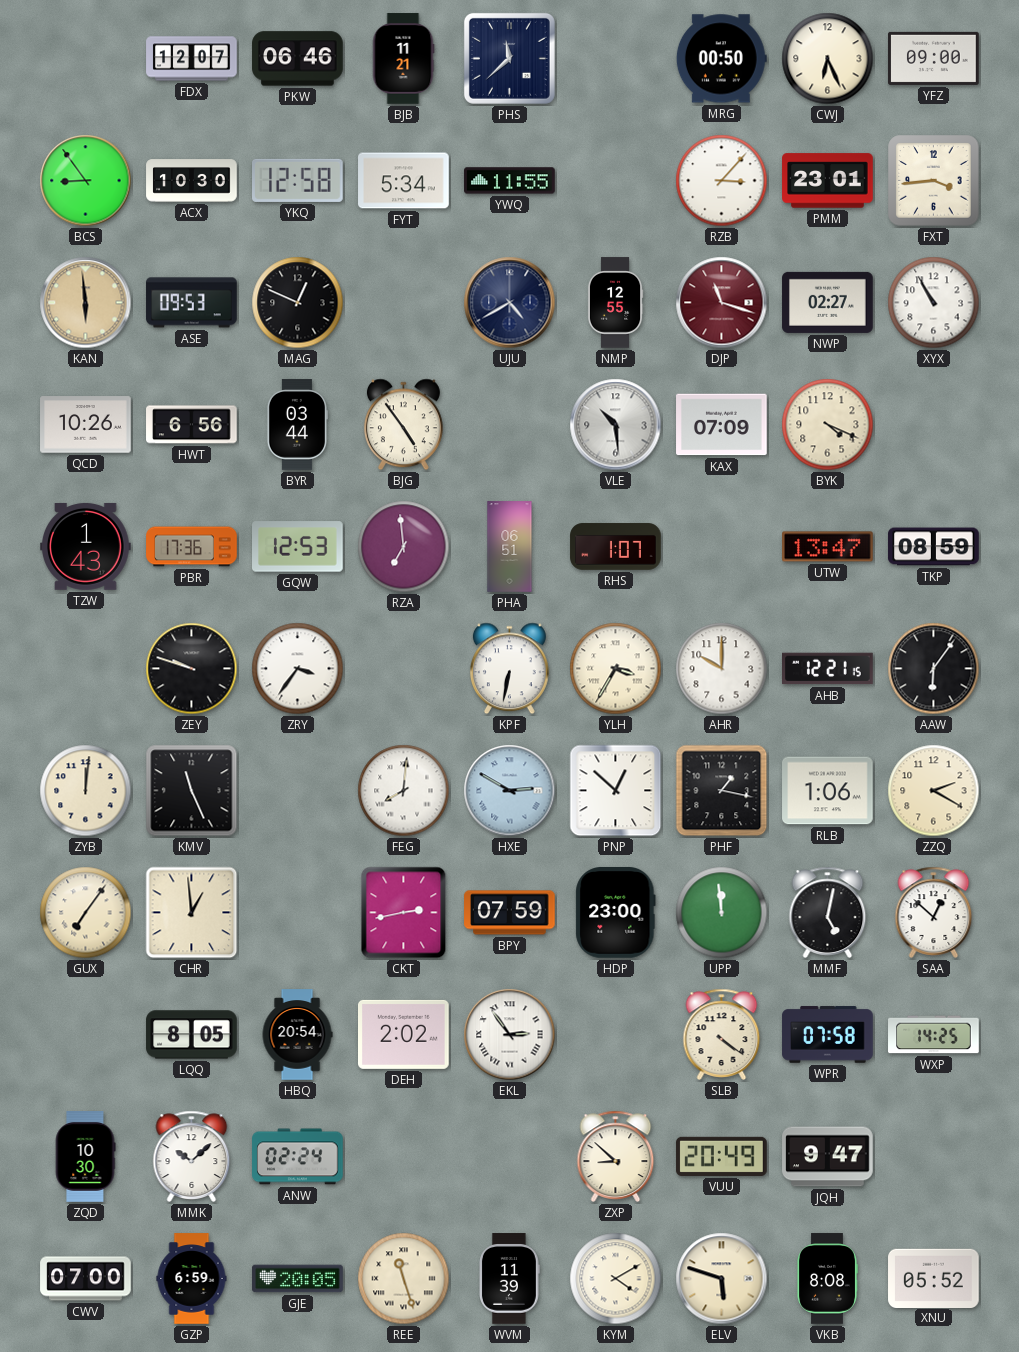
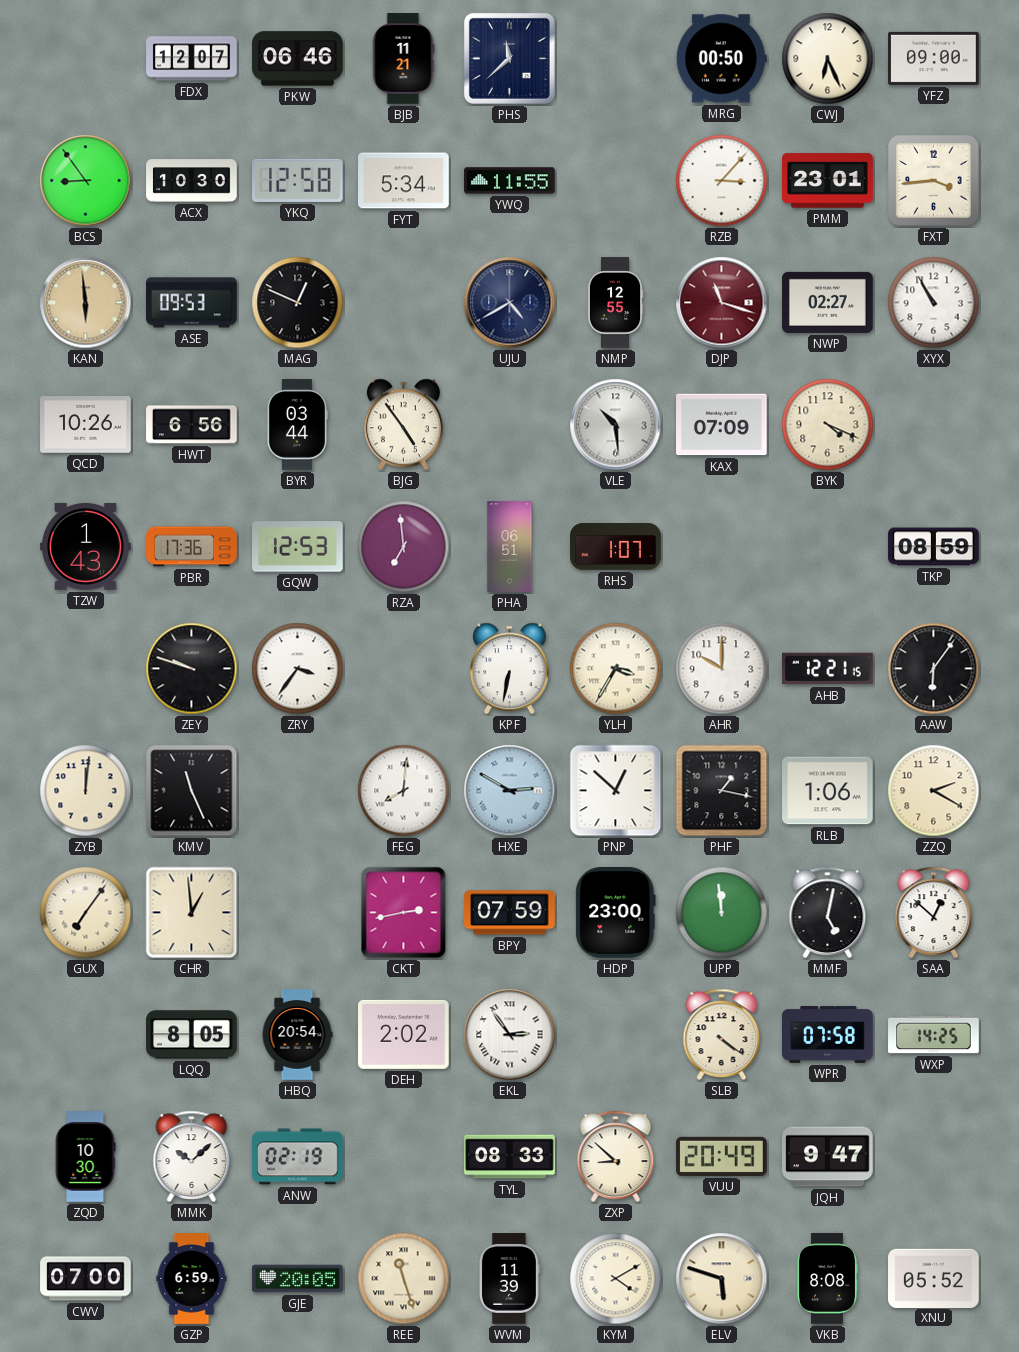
UTW: 13:47 -> none (828, 547)
ANW: 02:24 -> 02:19 (298, 1157)
TYL: none -> 08:33 (510, 1157)
